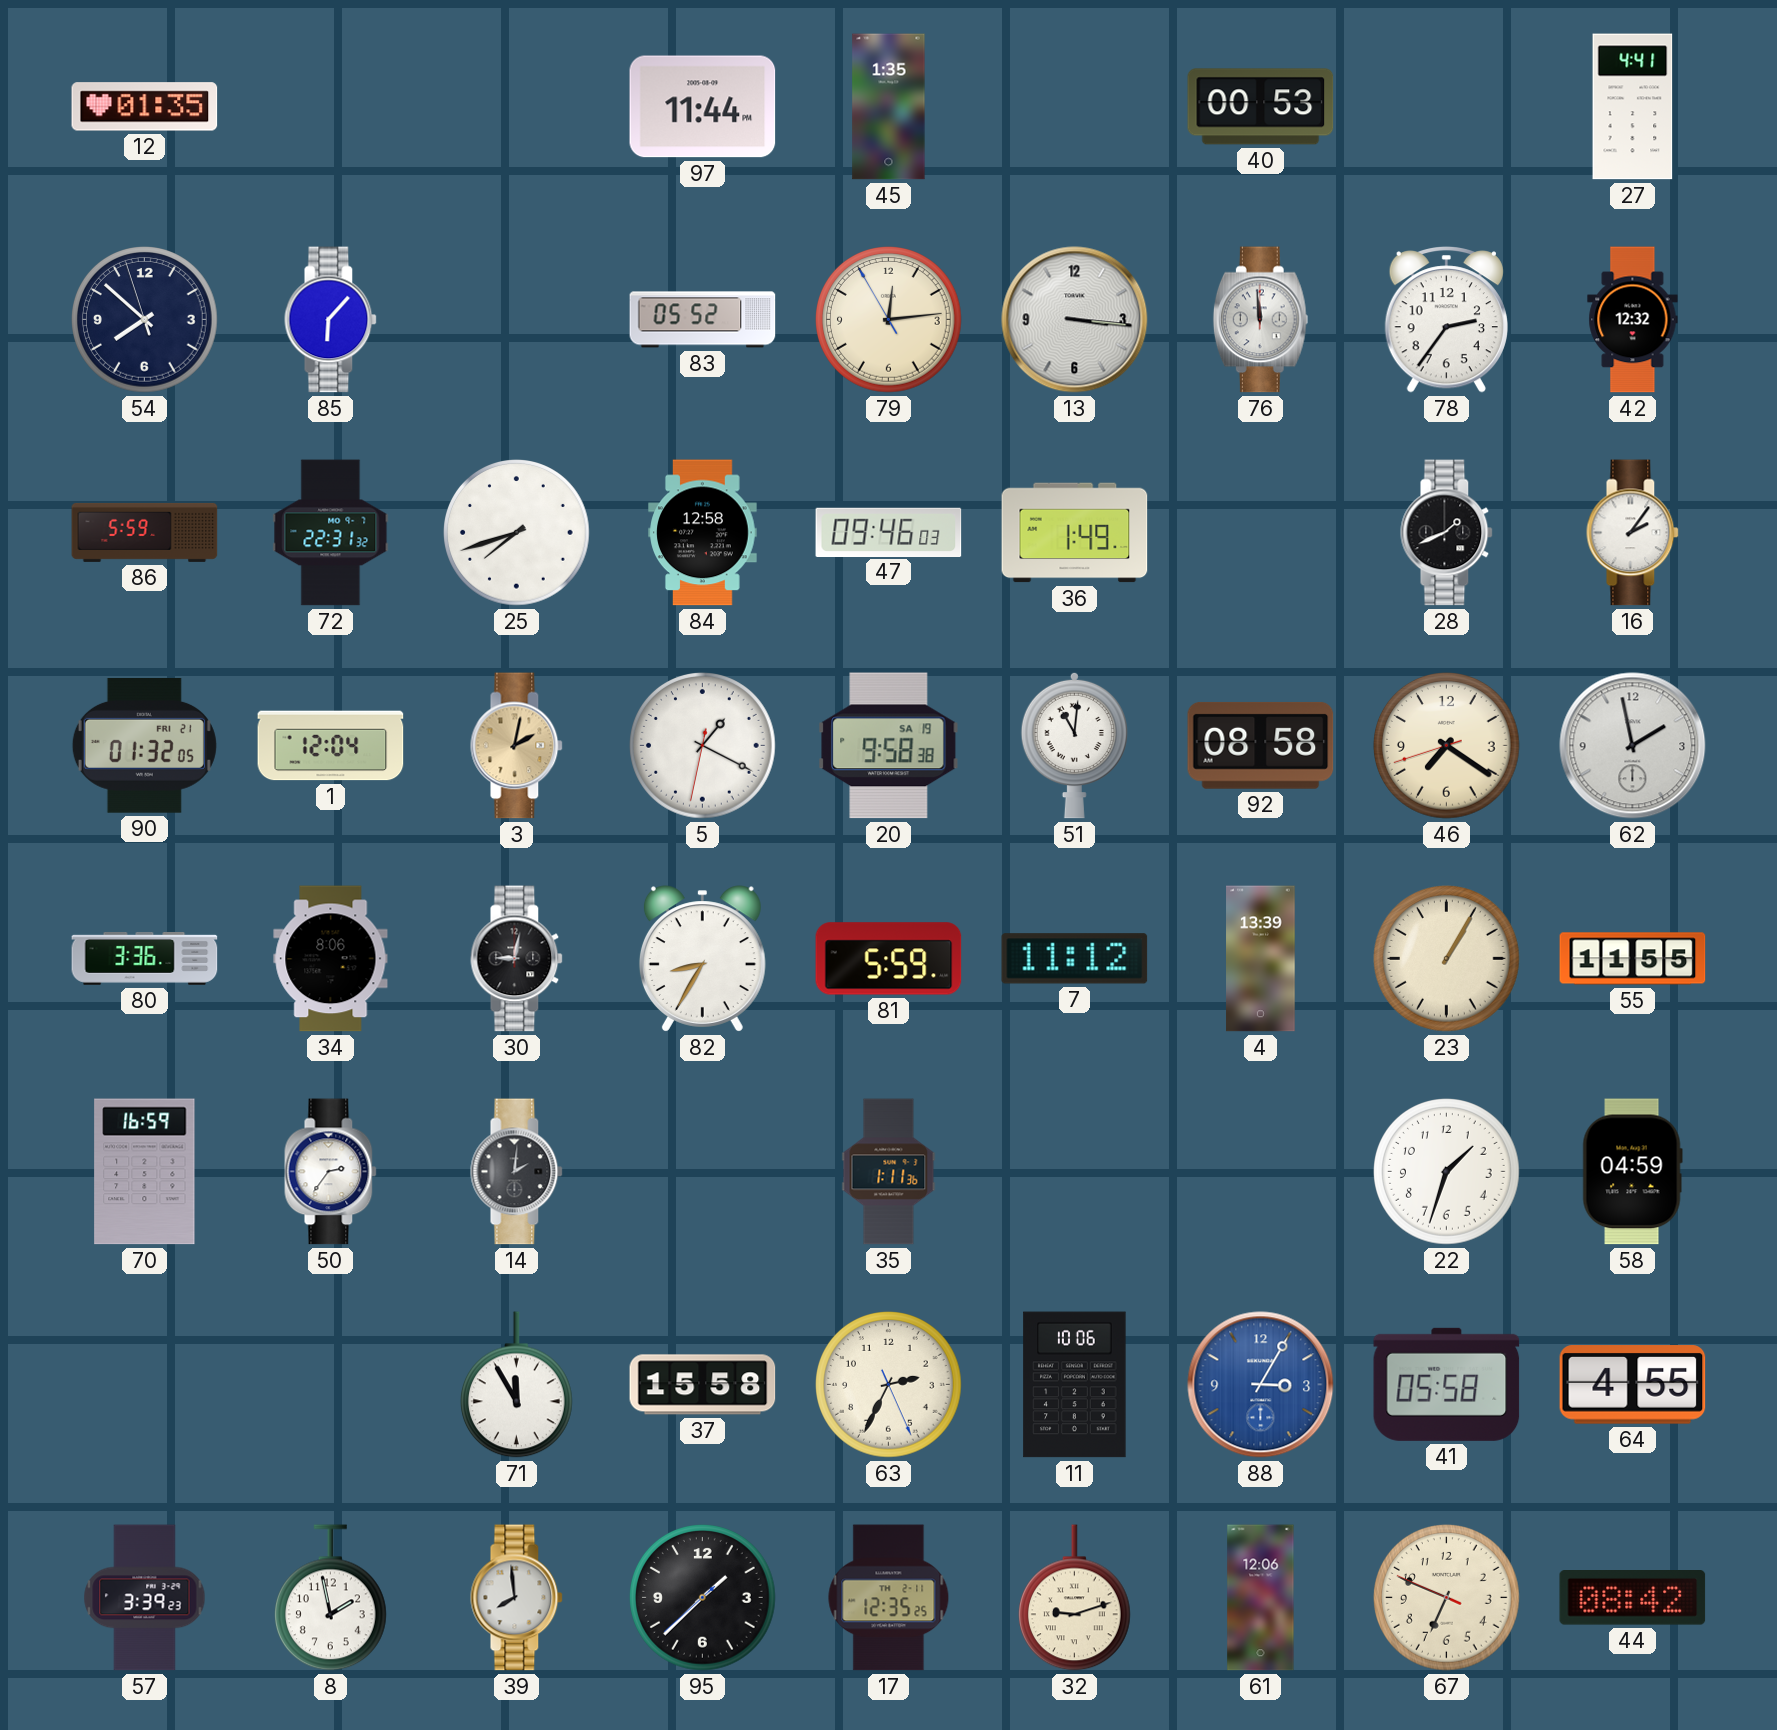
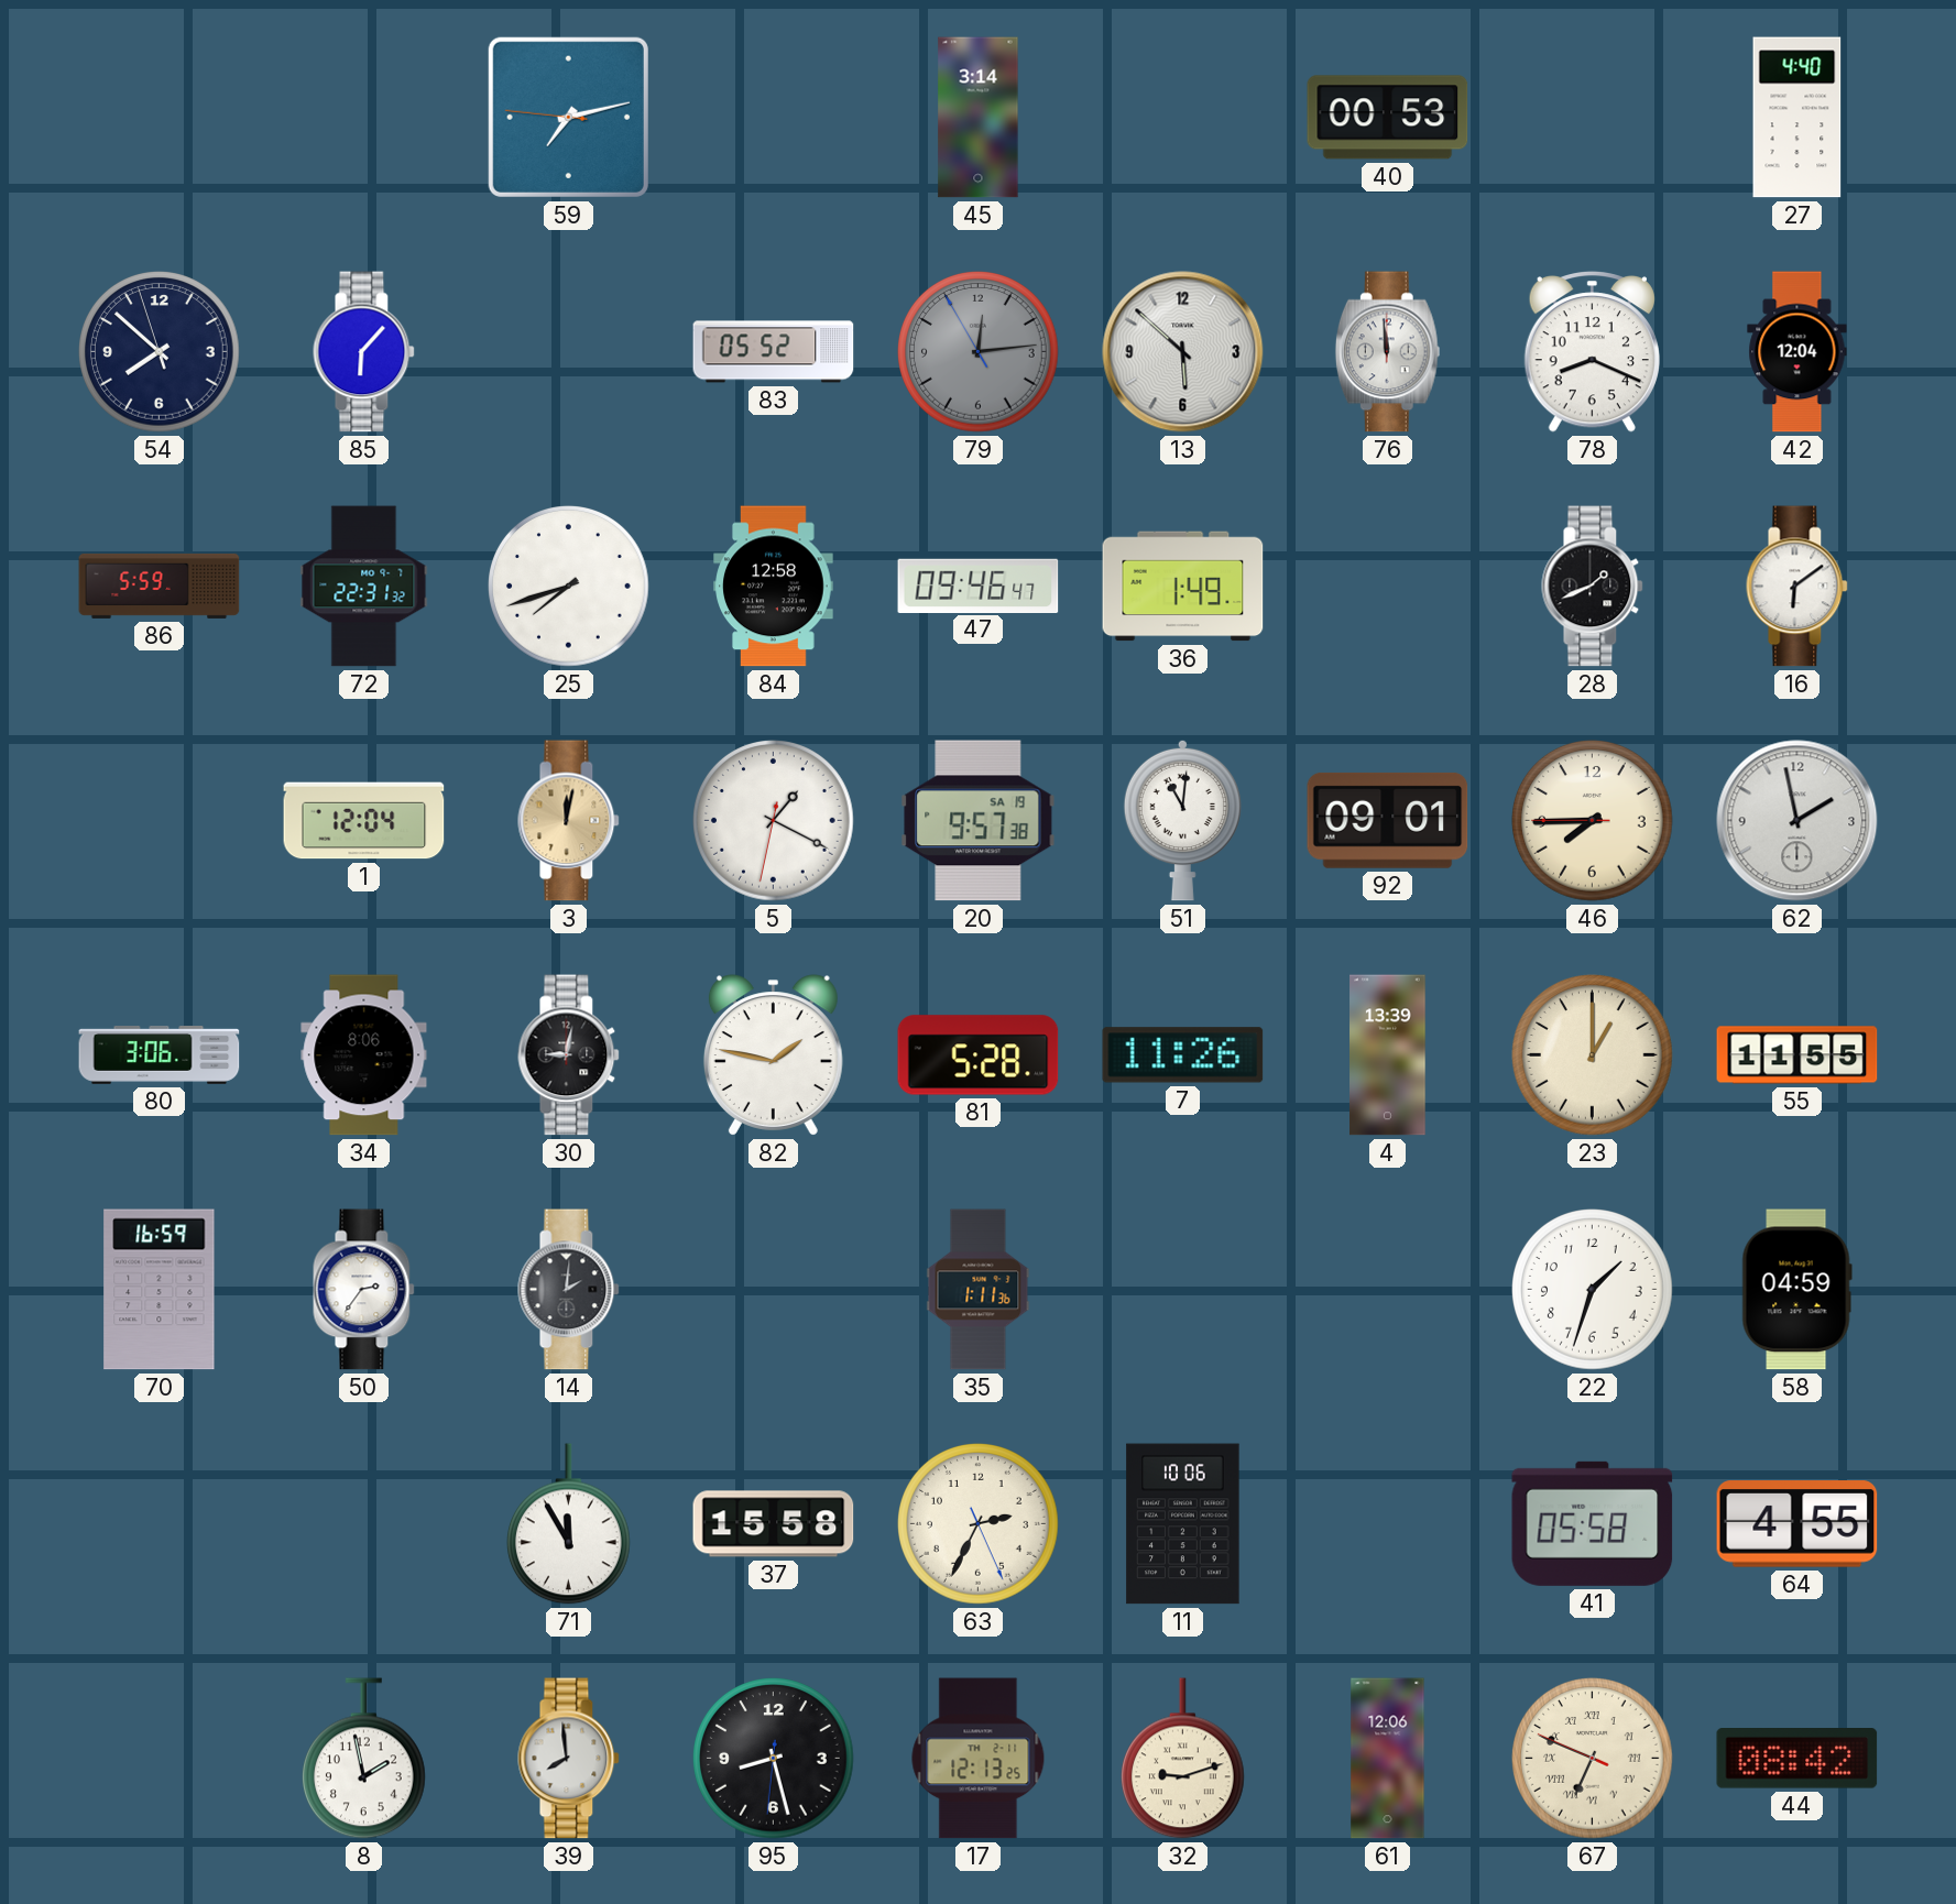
12: 01:35 -> none (145, 107)
59: none -> 7:12 (568, 117)
97: 11:44 -> none (703, 107)
45: 1:35 -> 3:14 (979, 118)
27: 4:41 -> 4:40 (1797, 118)
79 dial: cream -> grey (979, 352)
13: 3:16 -> 5:52 (1183, 352)
78: 2:36 -> 8:19 (1592, 352)
42: 12:32 -> 12:04 (1797, 352)
47: 09:46:03 -> 09:46:47 (979, 586)
16: 2:06 -> 6:09 (1797, 587)
90: 01:32 -> none (144, 745)
3: 2:02 -> 12:02 (569, 821)
20: 9:58 -> 9:57 (979, 821)
92: 08:58 -> 09:01 (1388, 820)
46: 7:20 -> 7:44 (1593, 821)
80: 3:36 -> 3:06 (160, 1055)
82: 8:35 -> 1:47 (773, 1055)
81: 5:59 -> 5:28 (979, 1055)
7: 11:12 -> 11:26 (1183, 1055)
23: 1:05 -> 1:00 (1593, 1055)
88: 3:05 -> none (1261, 1385)
57: 3:39 -> none (145, 1598)
95: 1:37 -> 8:27 (774, 1759)
17: 12:35 -> 12:13 (979, 1759)
67 numerals: Arabic -> Roman (1593, 1759)
